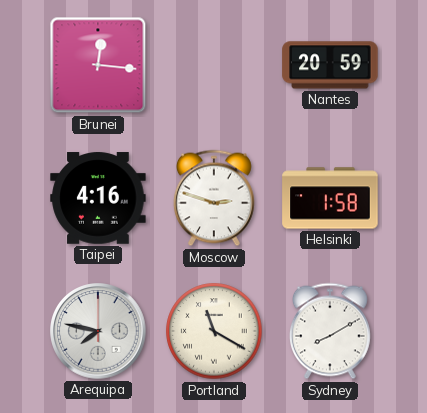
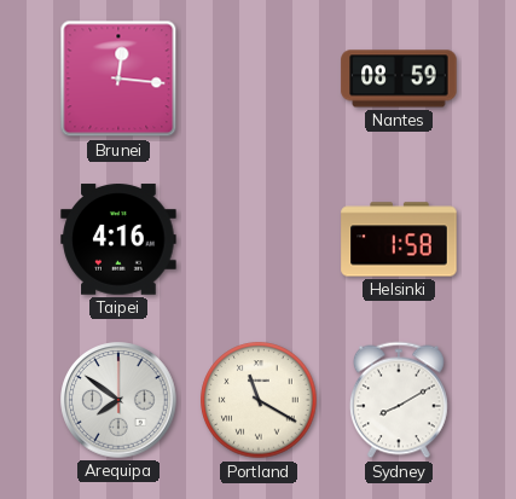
Nantes: 20:59 -> 08:59 (399, 79)
Moscow: 2:48 -> none (214, 198)
Arequipa: 7:47 -> 7:51 (118, 400)
